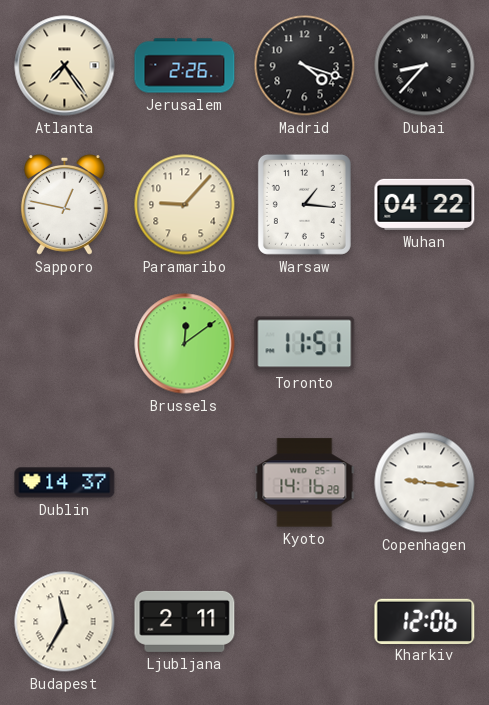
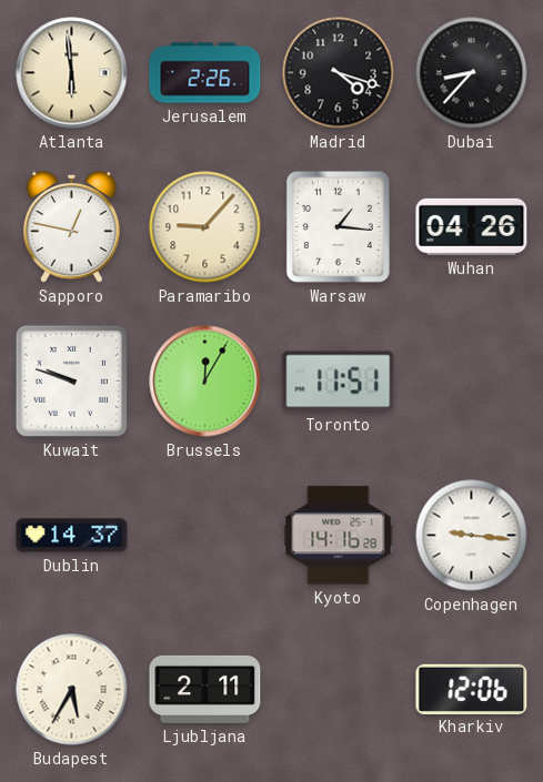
Atlanta: 7:24 -> 5:59 (72, 73)
Wuhan: 04:22 -> 04:26 (472, 226)
Kuwait: none -> 9:48 (71, 380)
Brussels: 12:09 -> 12:05 (205, 382)
Budapest: 11:35 -> 5:35 (72, 690)
